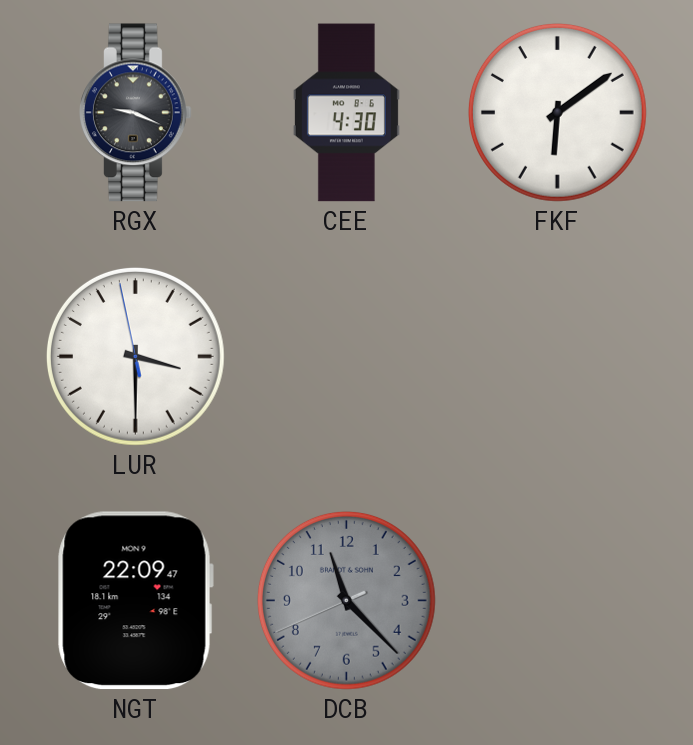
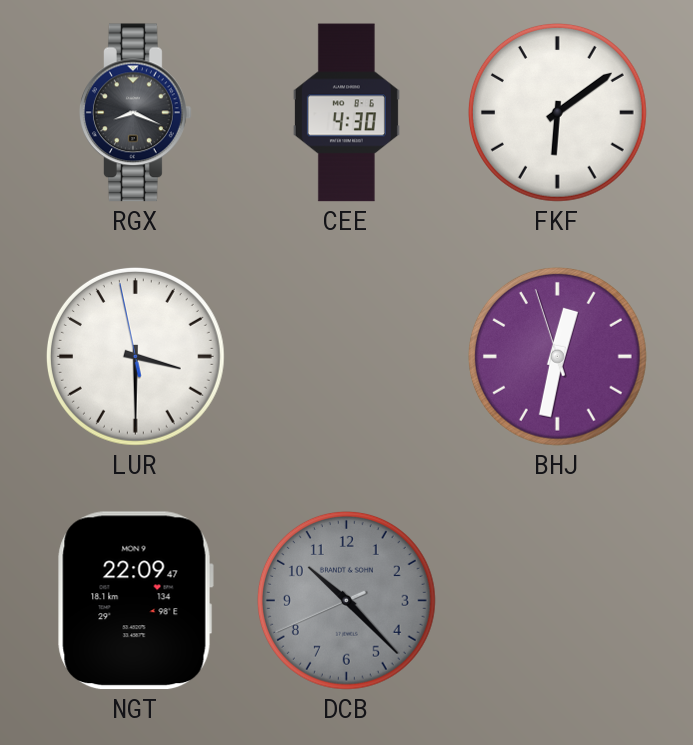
RGX: 9:19 -> 8:19 (136, 113)
BHJ: none -> 12:31 (557, 356)
DCB: 11:22 -> 10:22 (346, 600)
